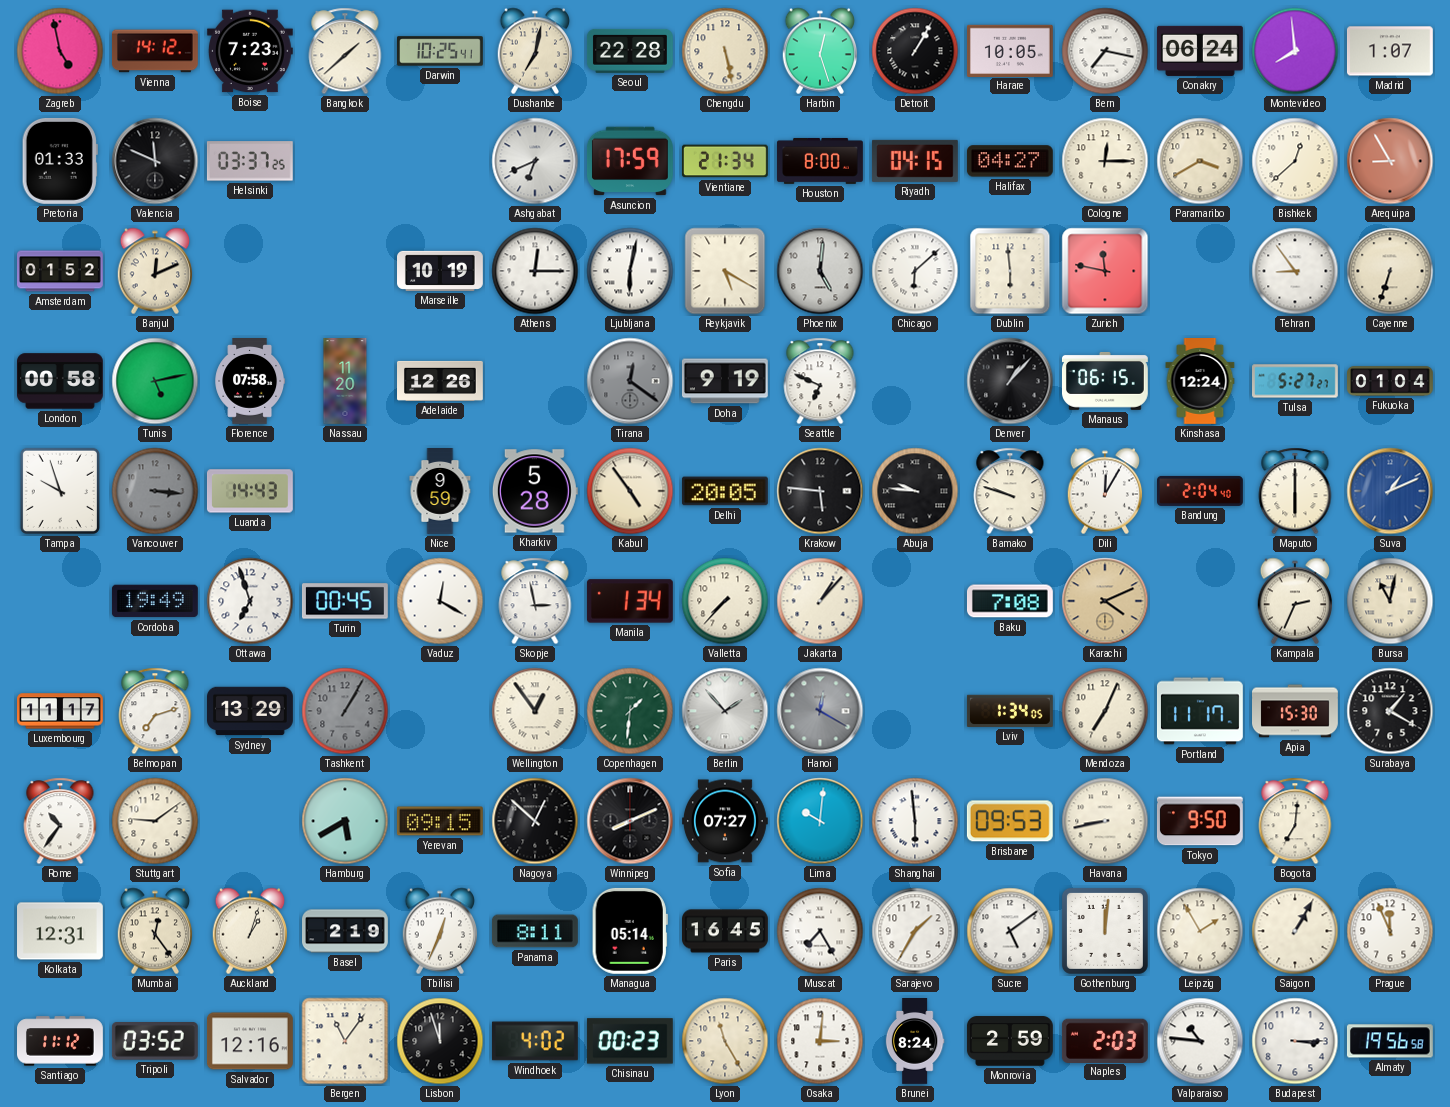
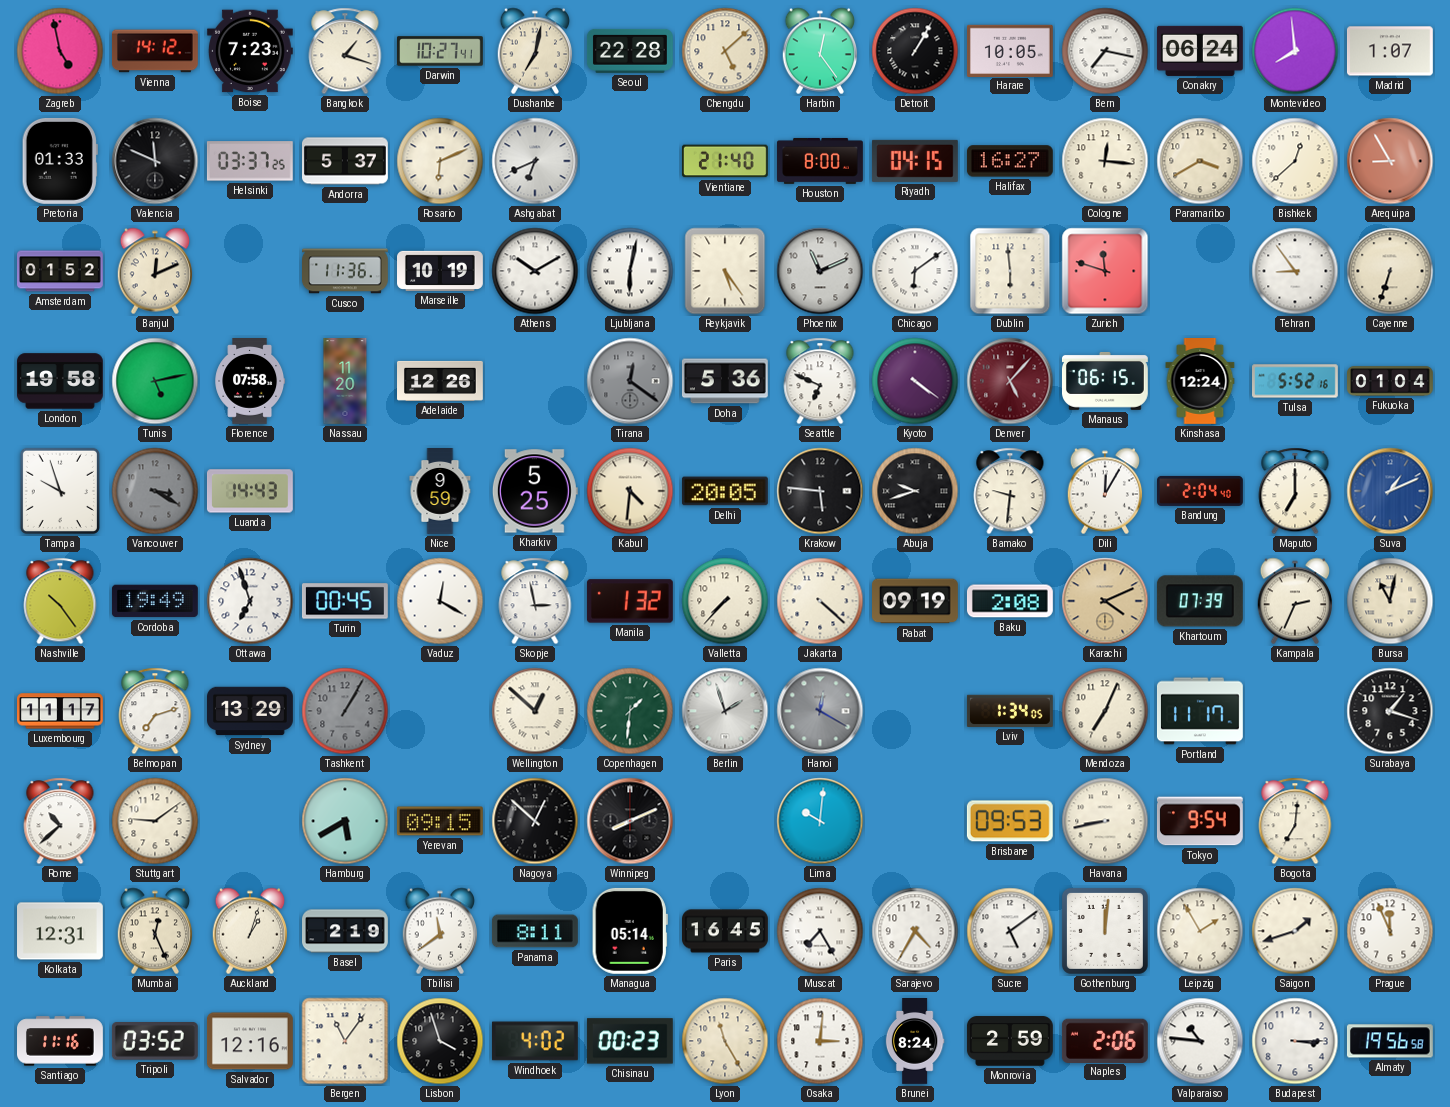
Bangkok: 1:38 -> 1:18 (345, 51)
Darwin: 10:25 -> 10:27 (441, 51)
Chengdu: 5:28 -> 5:08 (725, 51)
Harbin: 12:27 -> 12:24 (820, 51)
Andorra: none -> 5:37 (346, 161)
Rosario: none -> 6:11 (440, 161)
Asuncion: 17:59 -> none (630, 161)
Vientiane: 21:34 -> 21:40 (725, 161)
Halifax: 04:27 -> 16:27 (1010, 161)
Cologne: 12:15 -> 12:16 (1105, 161)
Cusco: none -> 11:36 (346, 271)
Athens: 12:15 -> 10:10 (535, 271)
Reykjavik: 5:20 -> 5:24 (725, 271)
Phoenix: 5:01 -> 11:11 (820, 271)
Chicago: 6:08 -> 6:09 (915, 271)
Zurich: 11:47 -> 11:48 (1105, 271)
London: 00:58 -> 19:58 (61, 381)
Doha: 9:19 -> 5:36 (725, 381)
Kyoto: none -> 4:21 (915, 381)
Denver: 1:07 -> 5:07 (1010, 381)
Denver dial: black -> burgundy (1010, 381)
Tulsa: 5:27 -> 5:52 (1296, 381)
Vancouver: 3:16 -> 3:20 (155, 491)
Kharkiv: 5:28 -> 5:25 (535, 491)
Kabul: 4:54 -> 4:31 (630, 491)
Abuja: 9:46 -> 9:42 (915, 491)
Bamako: 9:48 -> 9:31 (1010, 491)
Maputo: 6:00 -> 7:00 (1295, 491)
Nashville: none -> 10:24 (60, 601)
Manila: 1:34 -> 1:32 (630, 601)
Jakarta: 1:07 -> 4:22 (820, 601)
Rabat: none -> 09:19 (916, 601)
Baku: 7:08 -> 2:08 (1010, 601)
Khartoum: none -> 07:39 (1200, 601)
Wellington: 12:54 -> 12:52 (535, 711)
Berlin: 1:53 -> 1:57 (725, 711)
Apia: 15:30 -> none (1296, 711)
Surabaya: 1:20 -> 1:18 (1390, 711)
Rome: 10:36 -> 10:38 (60, 821)
Sofia: 07:27 -> none (726, 821)
Shanghai: 5:59 -> none (915, 821)
Tokyo: 9:50 -> 9:54 (1200, 821)
Mumbai: 12:24 -> 12:26 (155, 931)
Tbilisi: 12:34 -> 11:39 (440, 931)
Sarajevo: 1:35 -> 4:35 (915, 931)
Saigon: 1:05 -> 1:42 (1295, 931)
Santiago: 11:12 -> 11:16 (61, 1041)
Lisbon: 11:57 -> 3:57 (440, 1041)
Naples: 2:03 -> 2:06 (1105, 1040)
